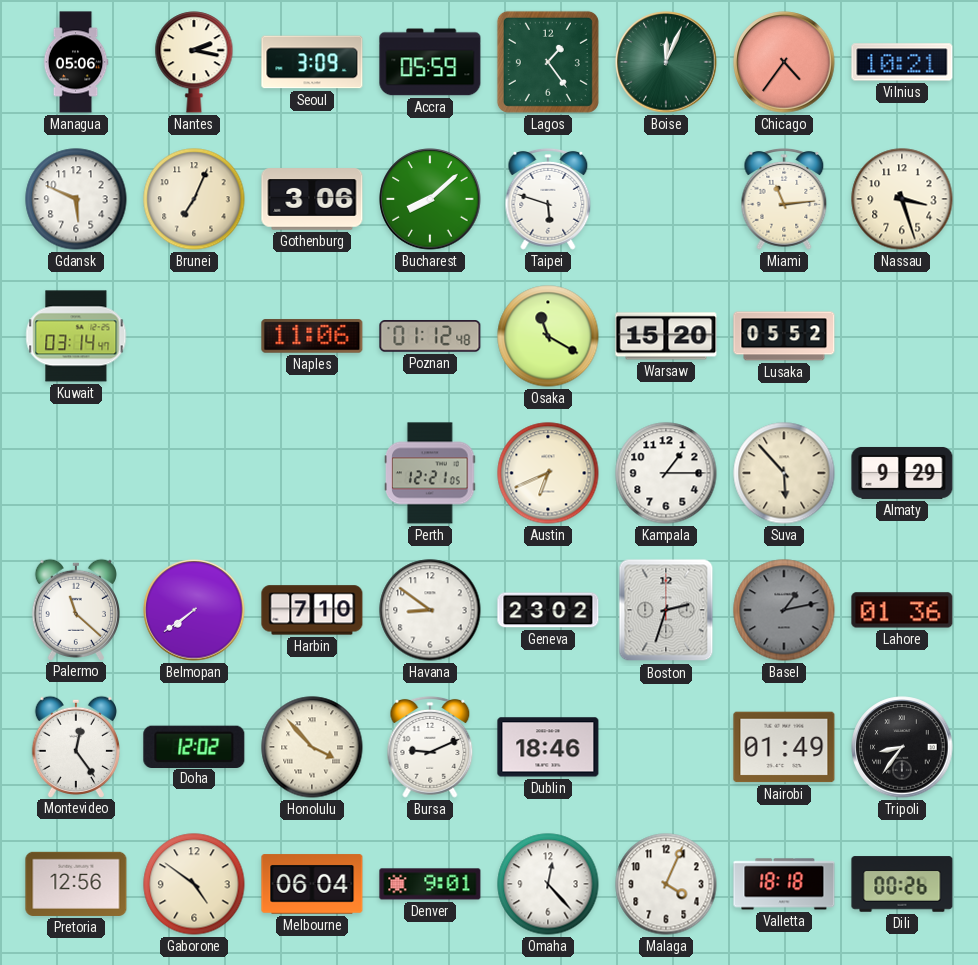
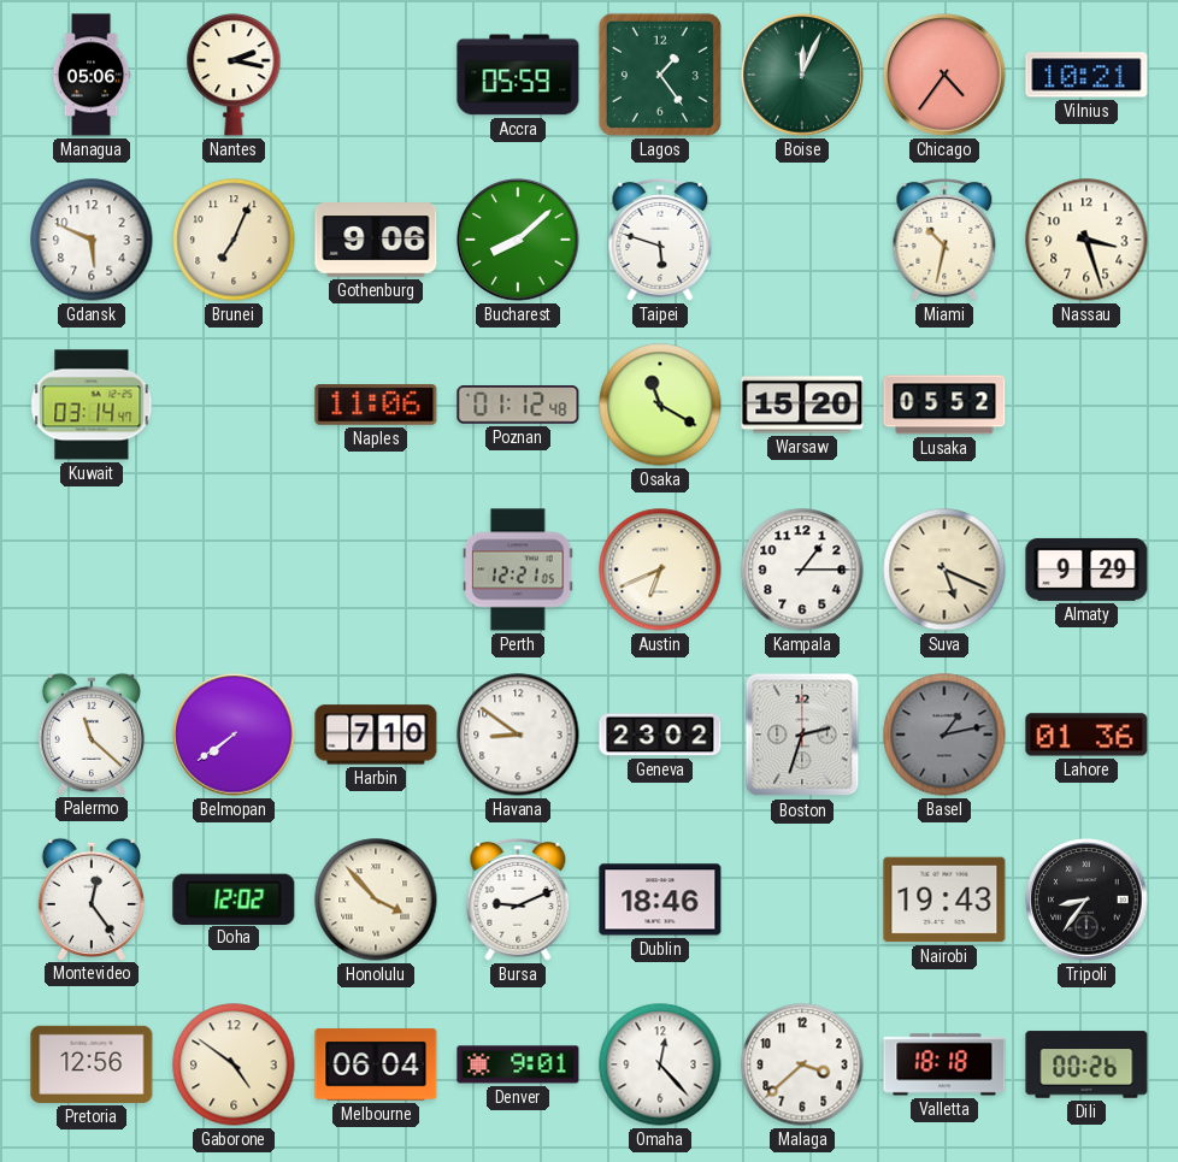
Seoul: 3:09 -> none (312, 62)
Gothenburg: 3:06 -> 9:06 (376, 240)
Miami: 11:14 -> 10:32 (944, 241)
Suva: 5:53 -> 5:19 (944, 570)
Nairobi: 01:49 -> 19:43 (944, 899)
Malaga: 4:04 -> 3:38 (802, 1064)
